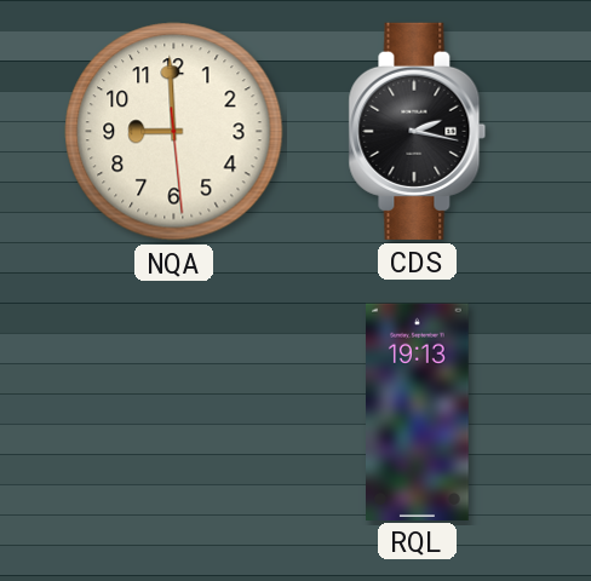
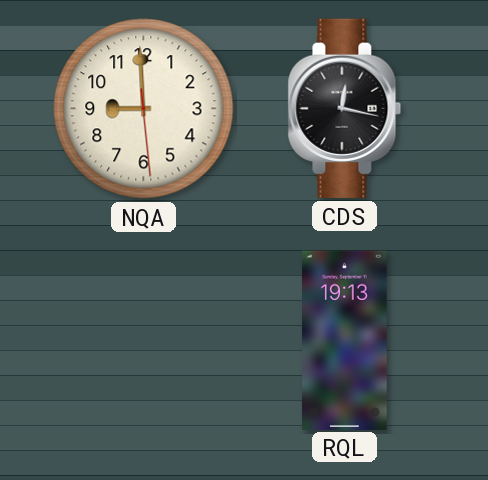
CDS: 2:17 -> 12:17 (345, 108)
